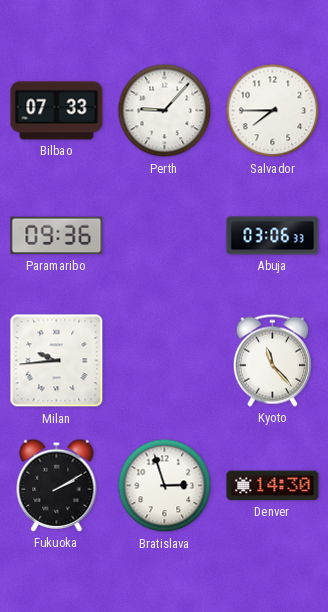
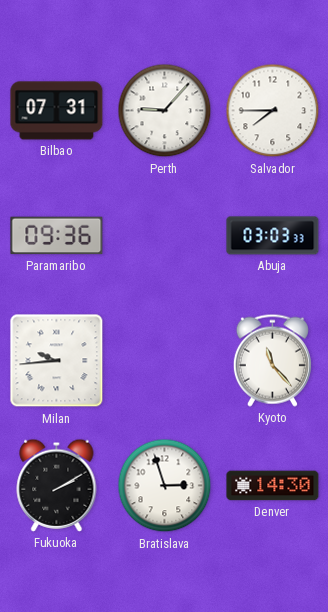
Bilbao: 07:33 -> 07:31 (57, 111)
Abuja: 03:06 -> 03:03 (273, 236)
